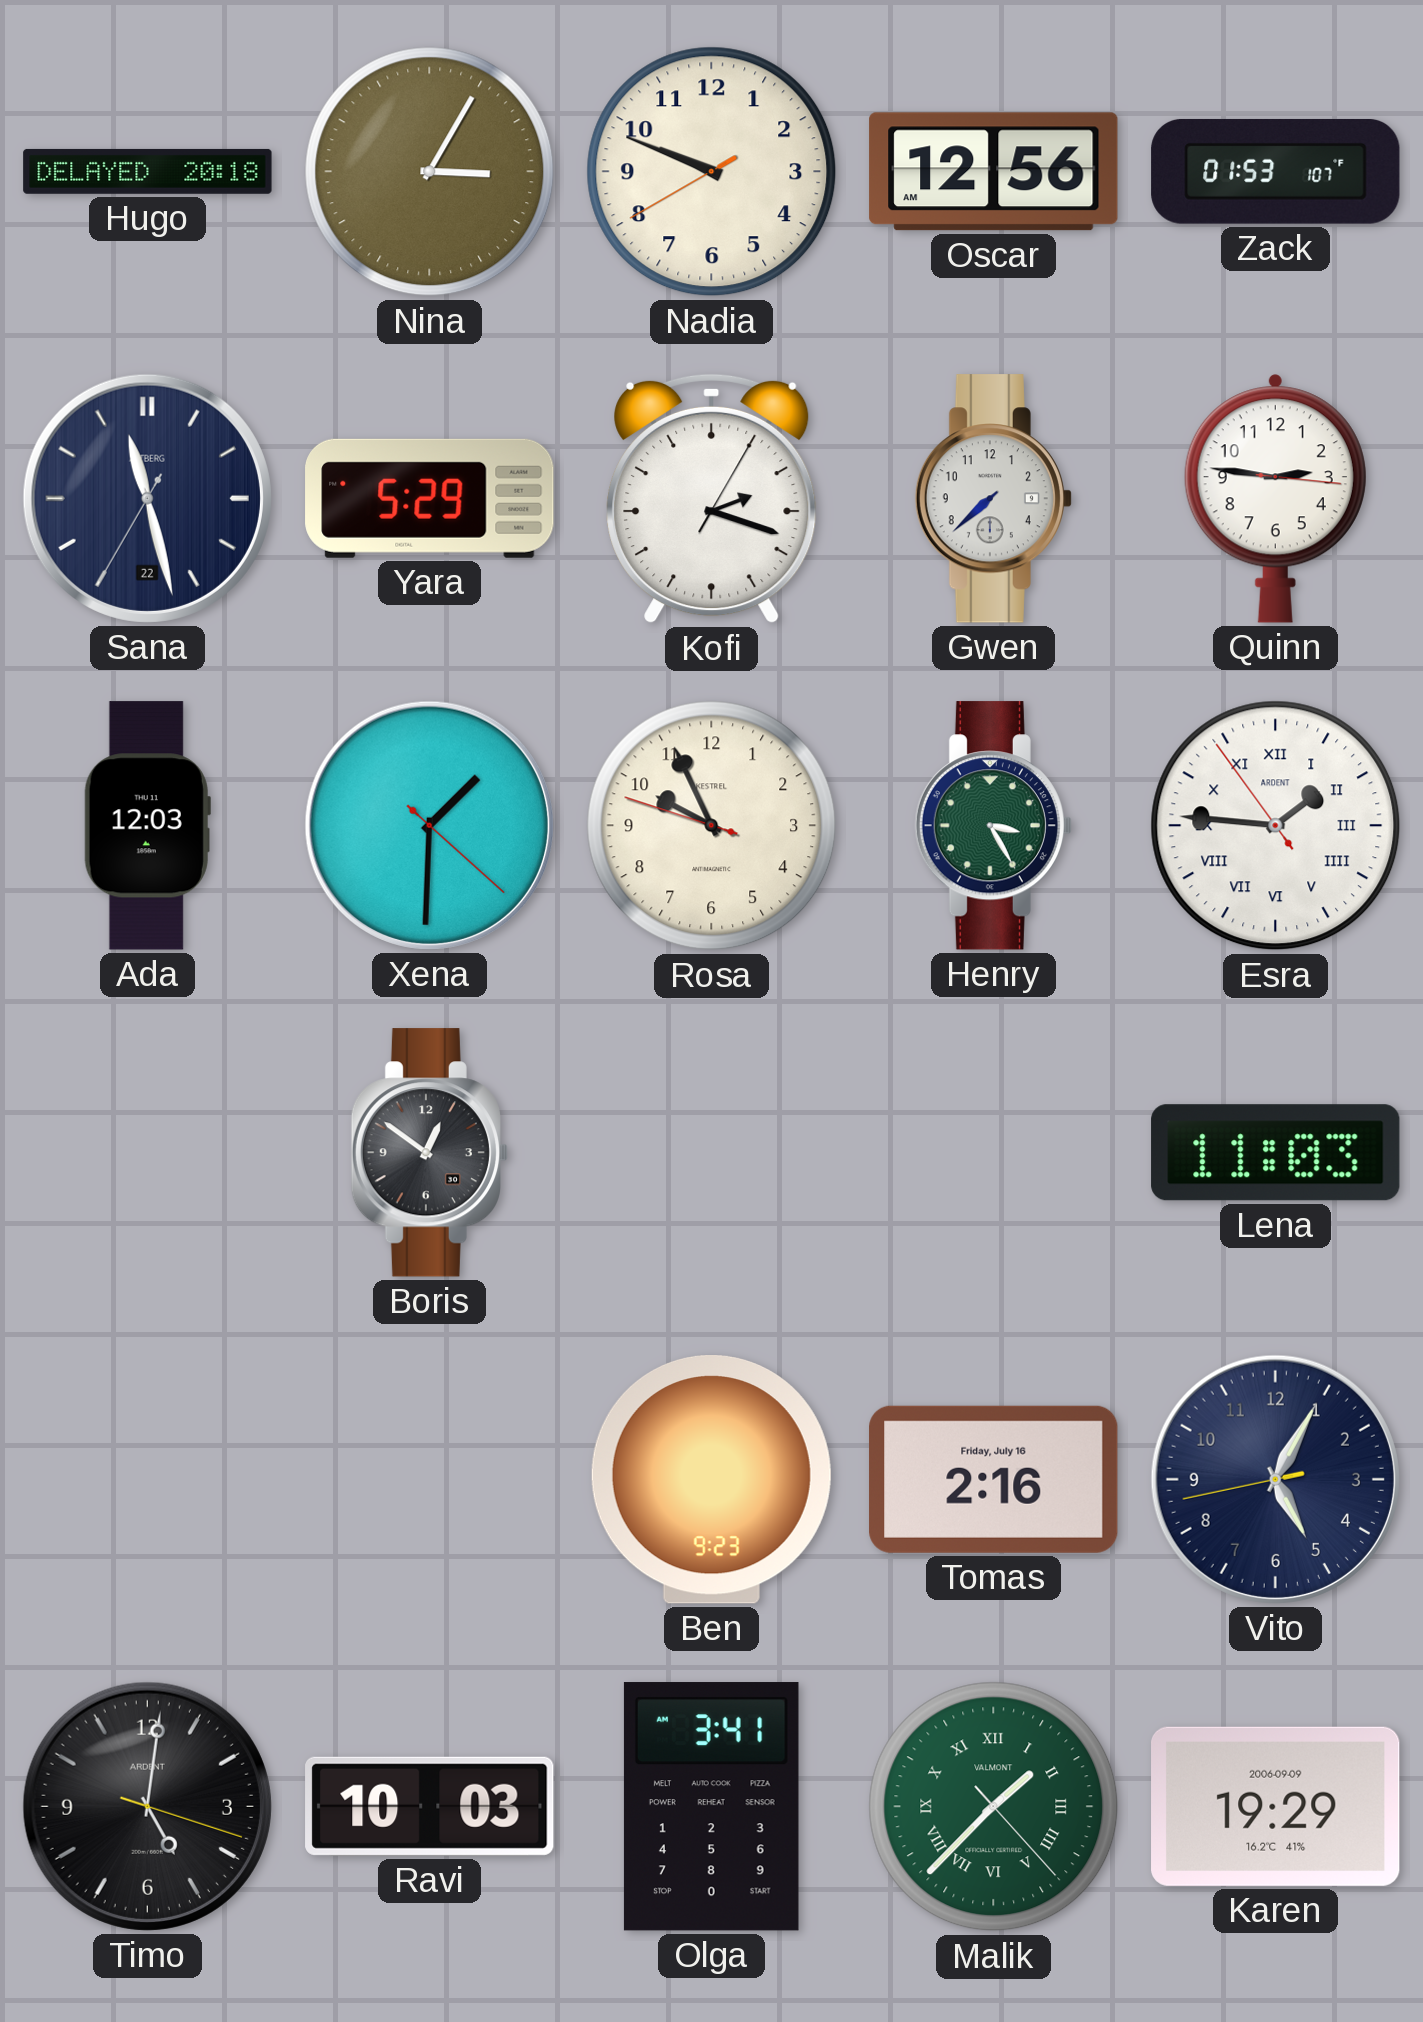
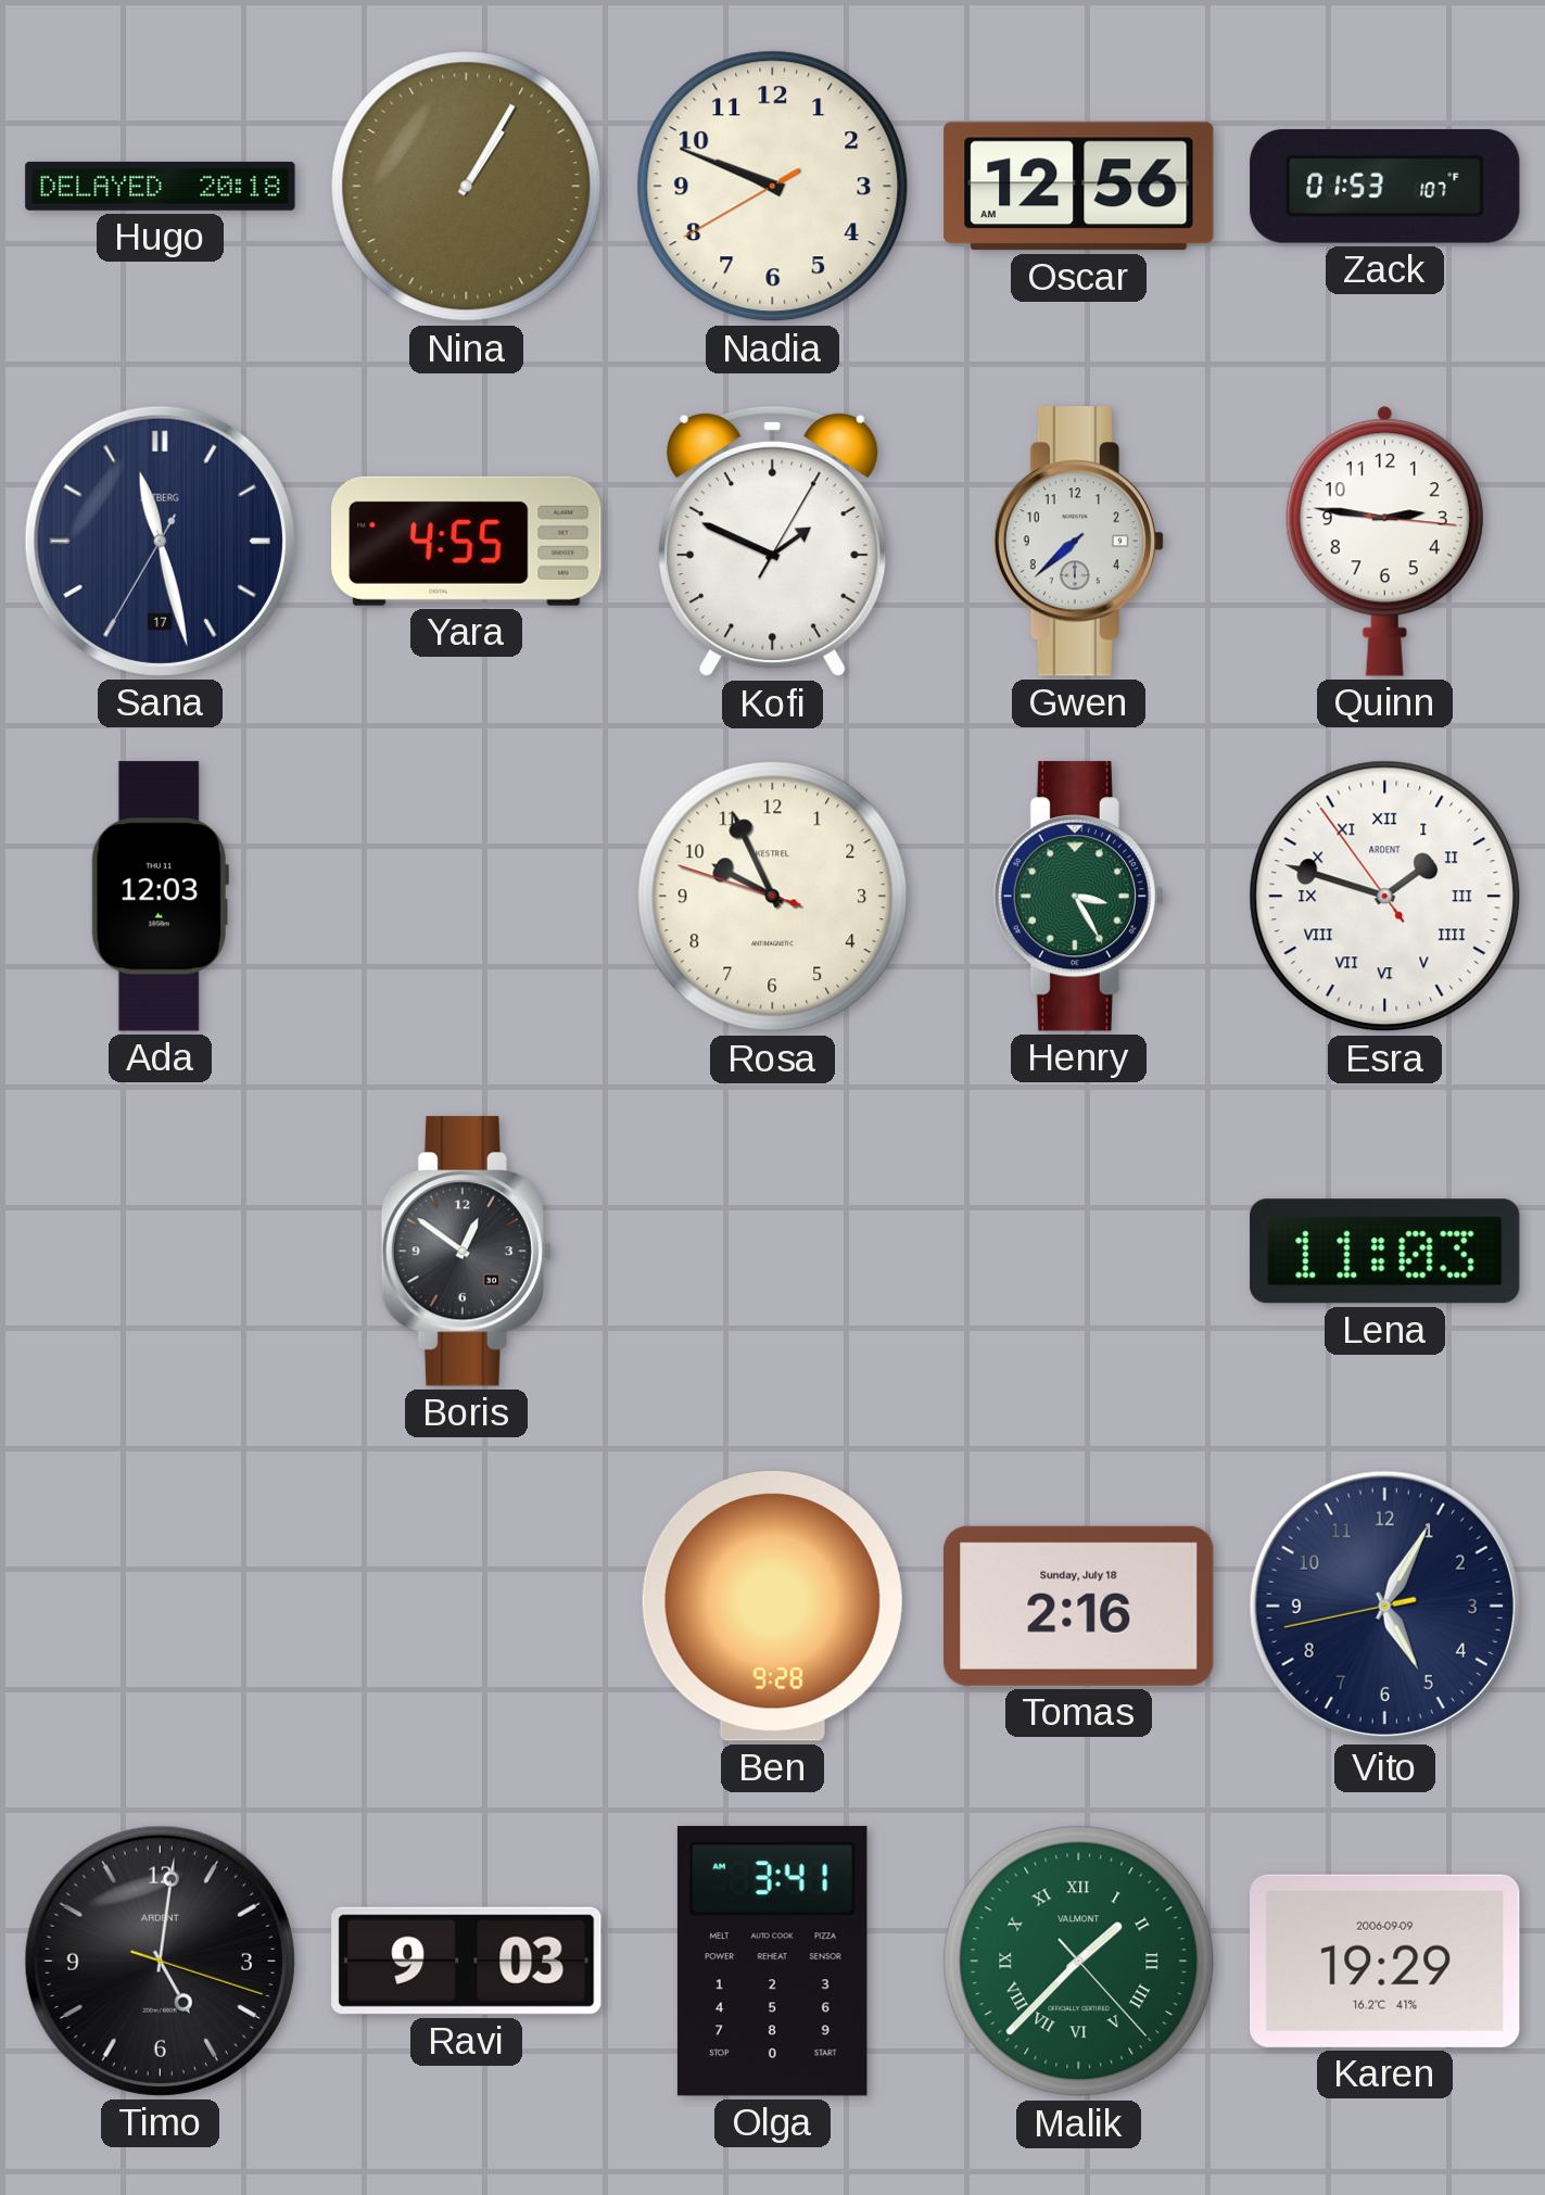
Nina: 3:05 -> 1:05 (467, 187)
Sana date: 22 -> 17 (160, 541)
Yara: 5:29 -> 4:55 (467, 541)
Kofi: 2:18 -> 1:49 (773, 542)
Xena: 1:30 -> none (429, 825)
Esra: 1:45 -> 1:47 (1385, 897)
Ben: 9:23 -> 9:28 (772, 1607)
Tomas date: Friday, July 16 -> Sunday, July 18 (1079, 1606)
Ravi: 10:03 -> 9:03 (467, 1961)
